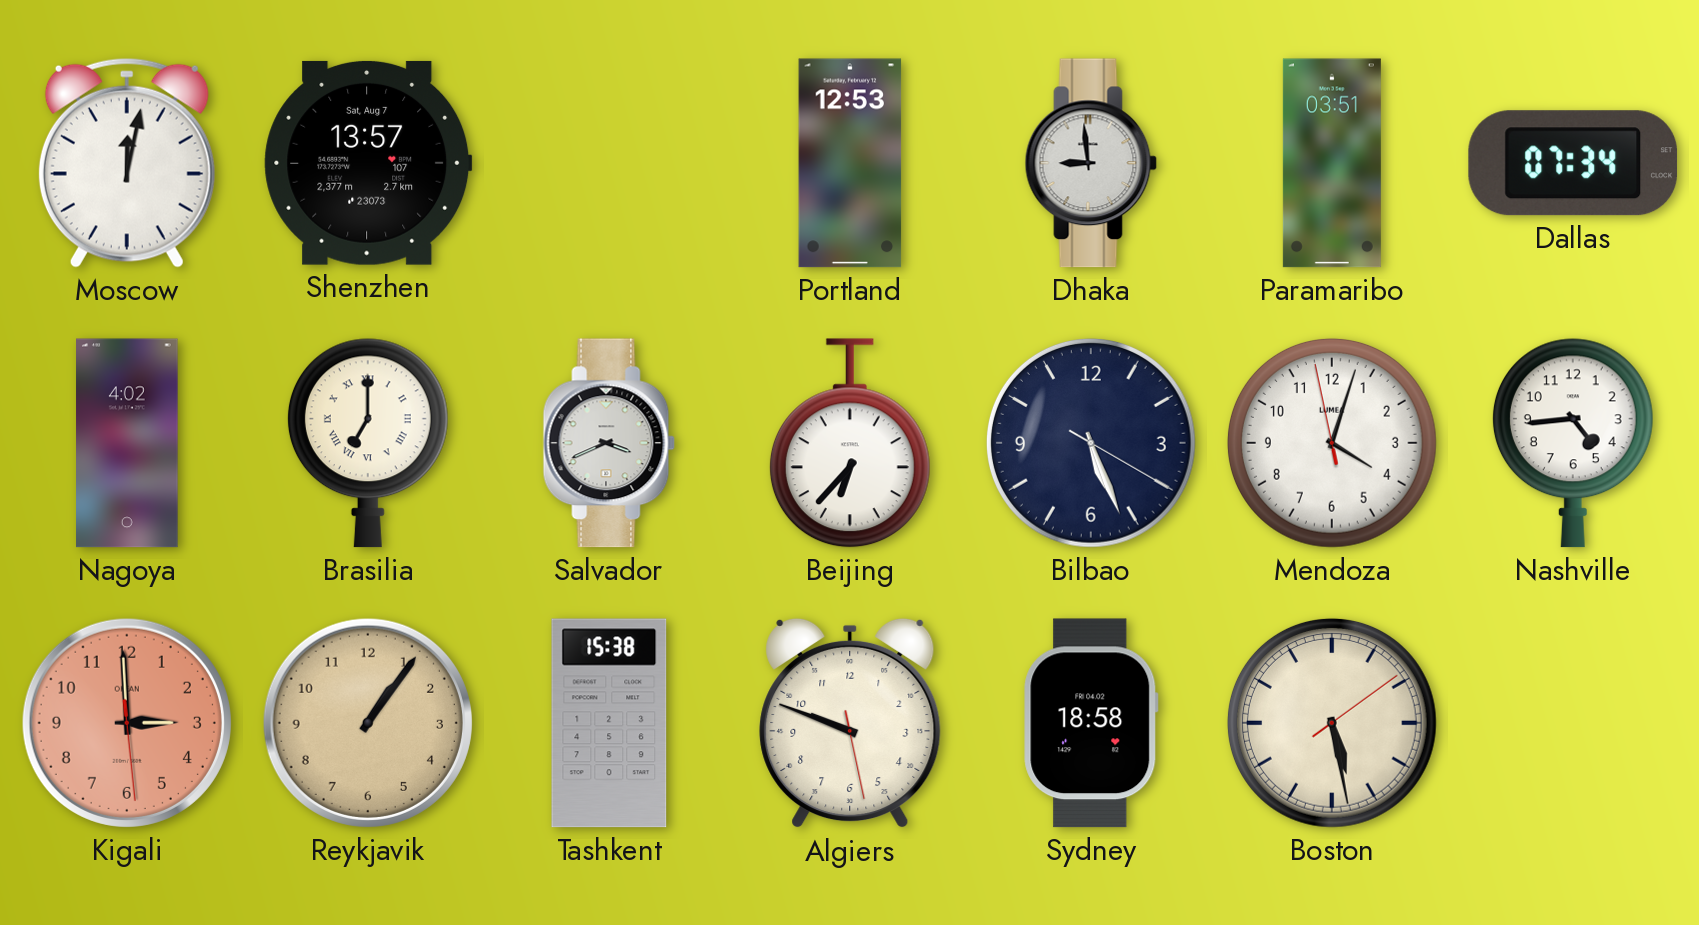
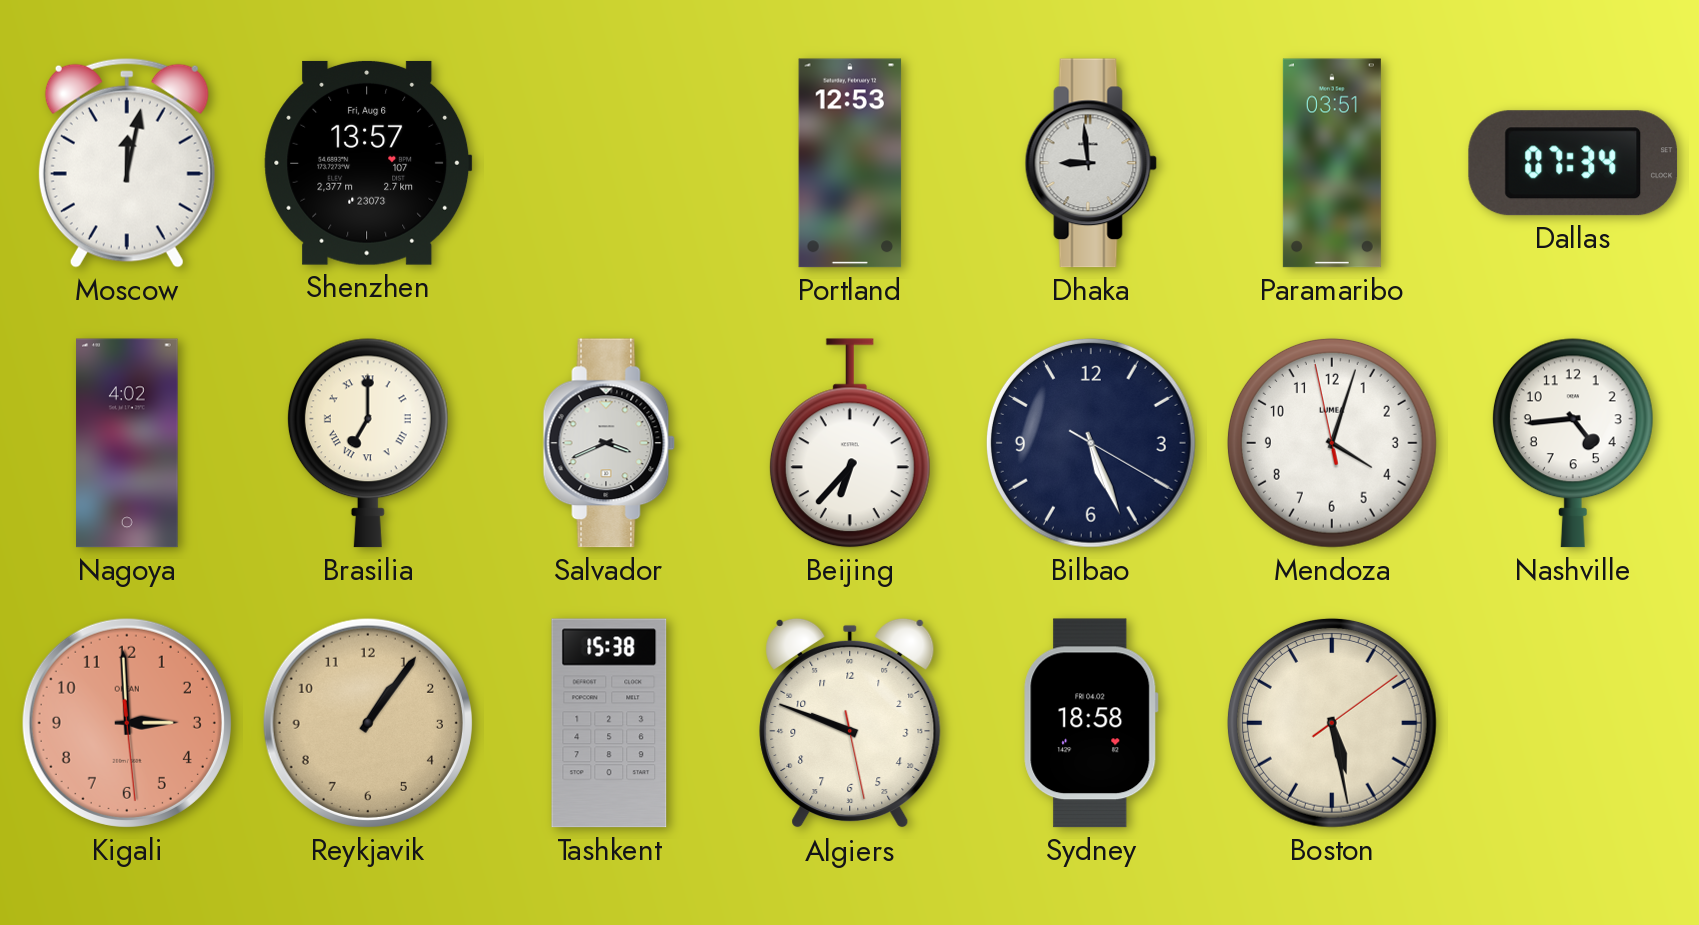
Shenzhen date: Sat, Aug 7 -> Fri, Aug 6 (368, 163)
